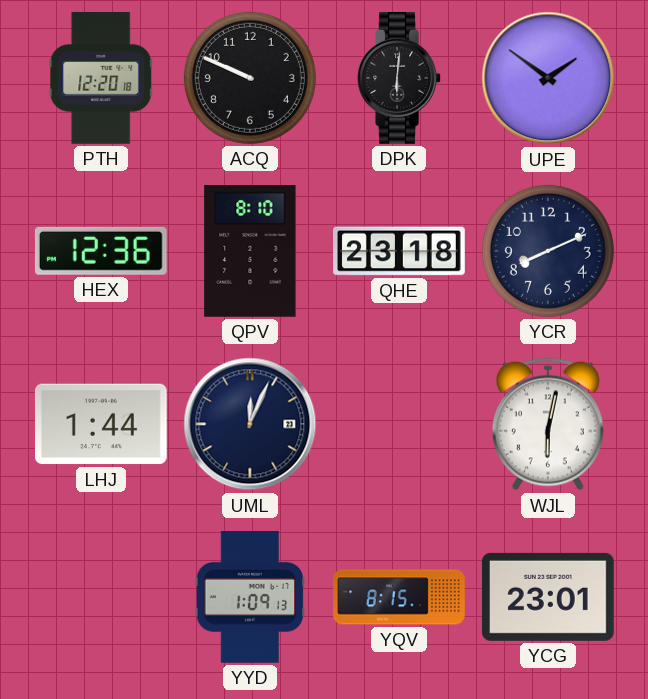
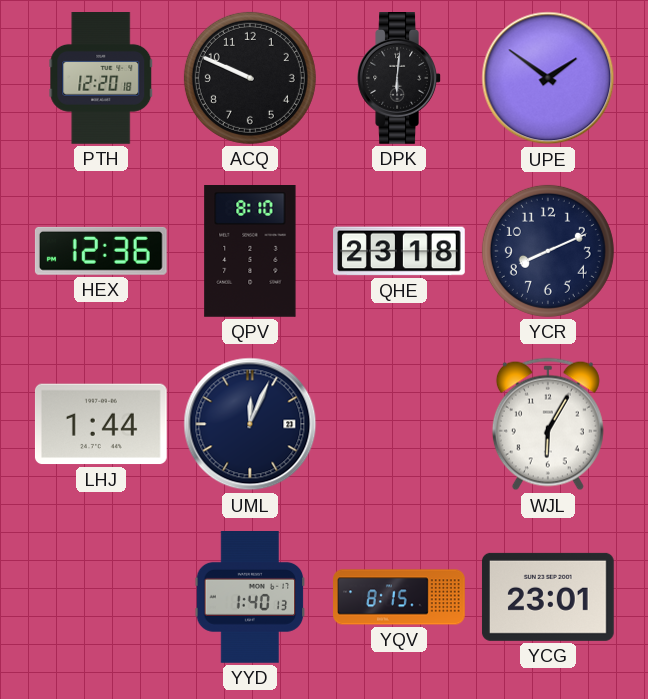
WJL: 6:02 -> 6:05 (548, 424)
YYD: 1:09 -> 1:40 (250, 598)
